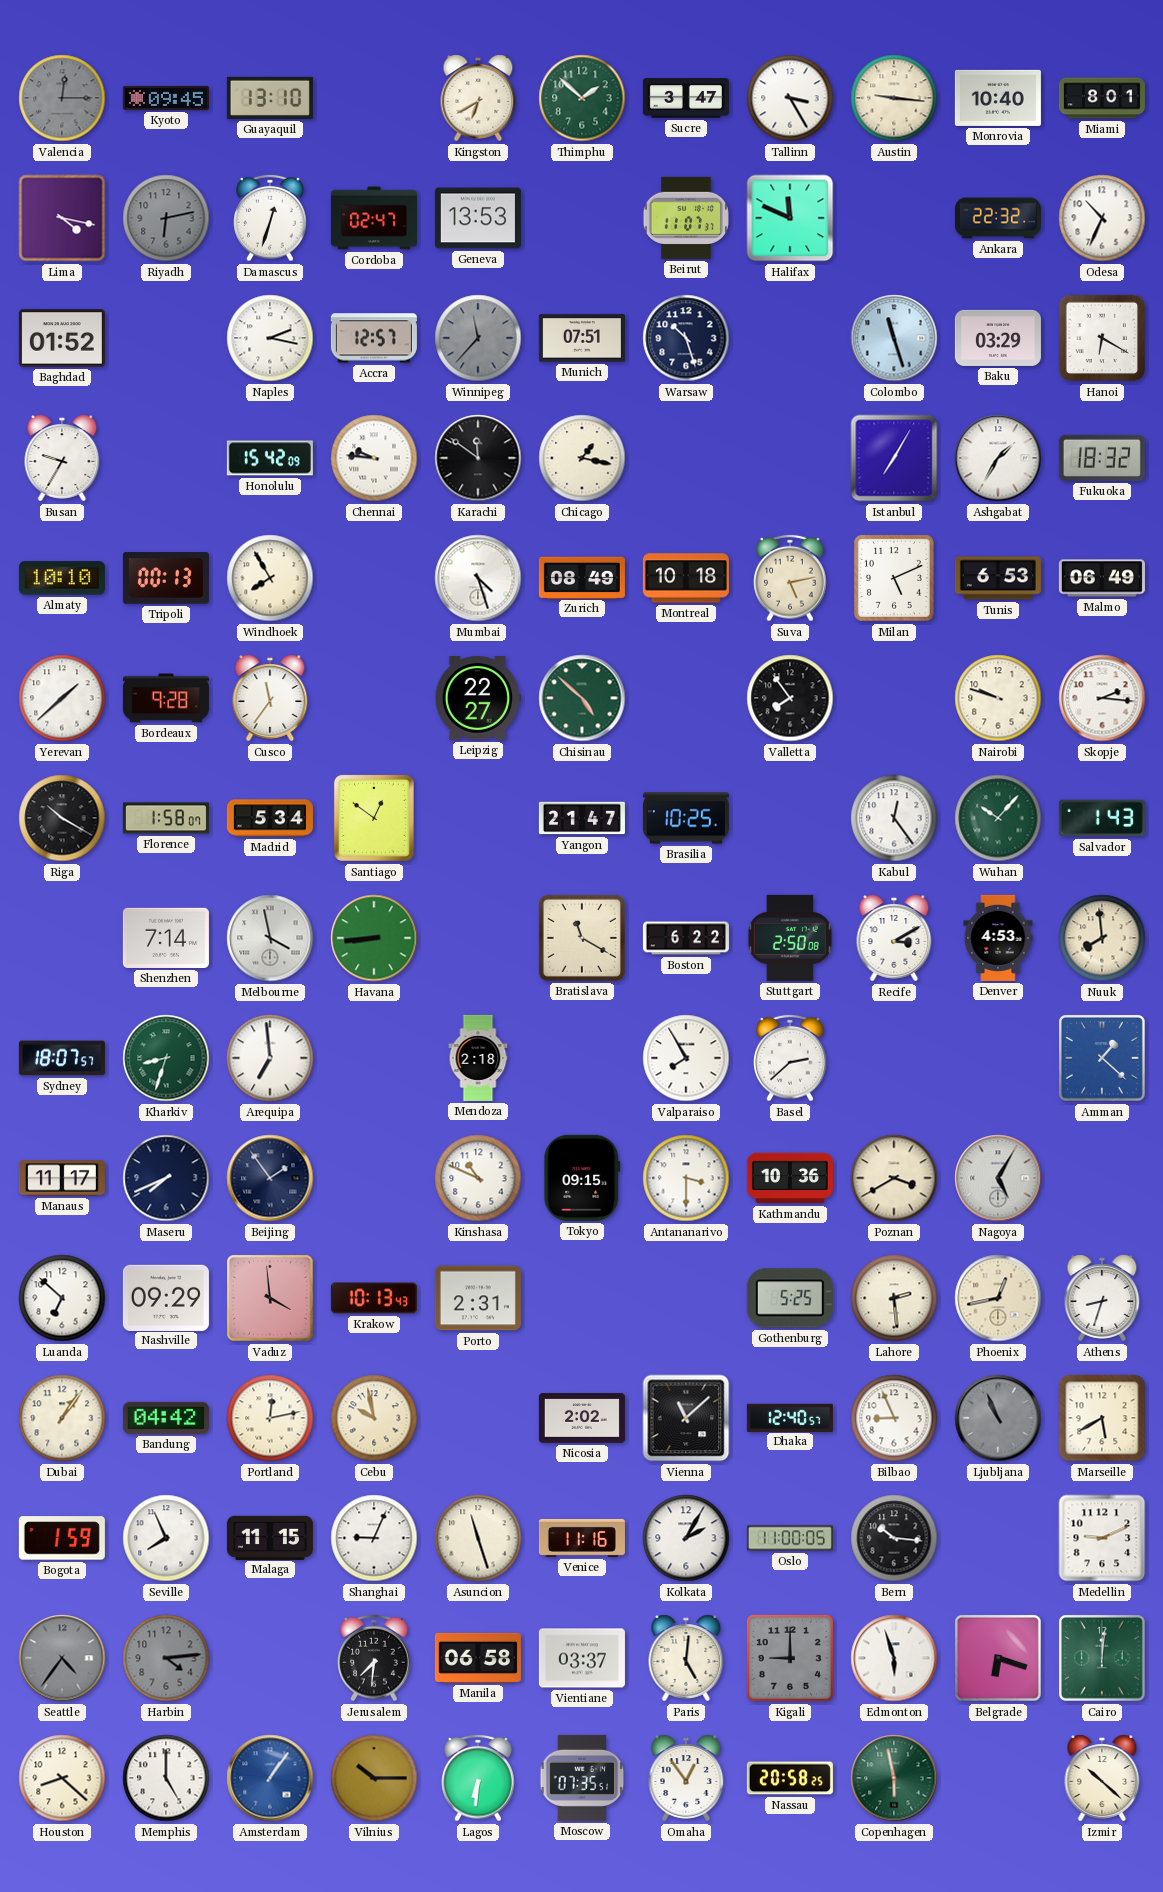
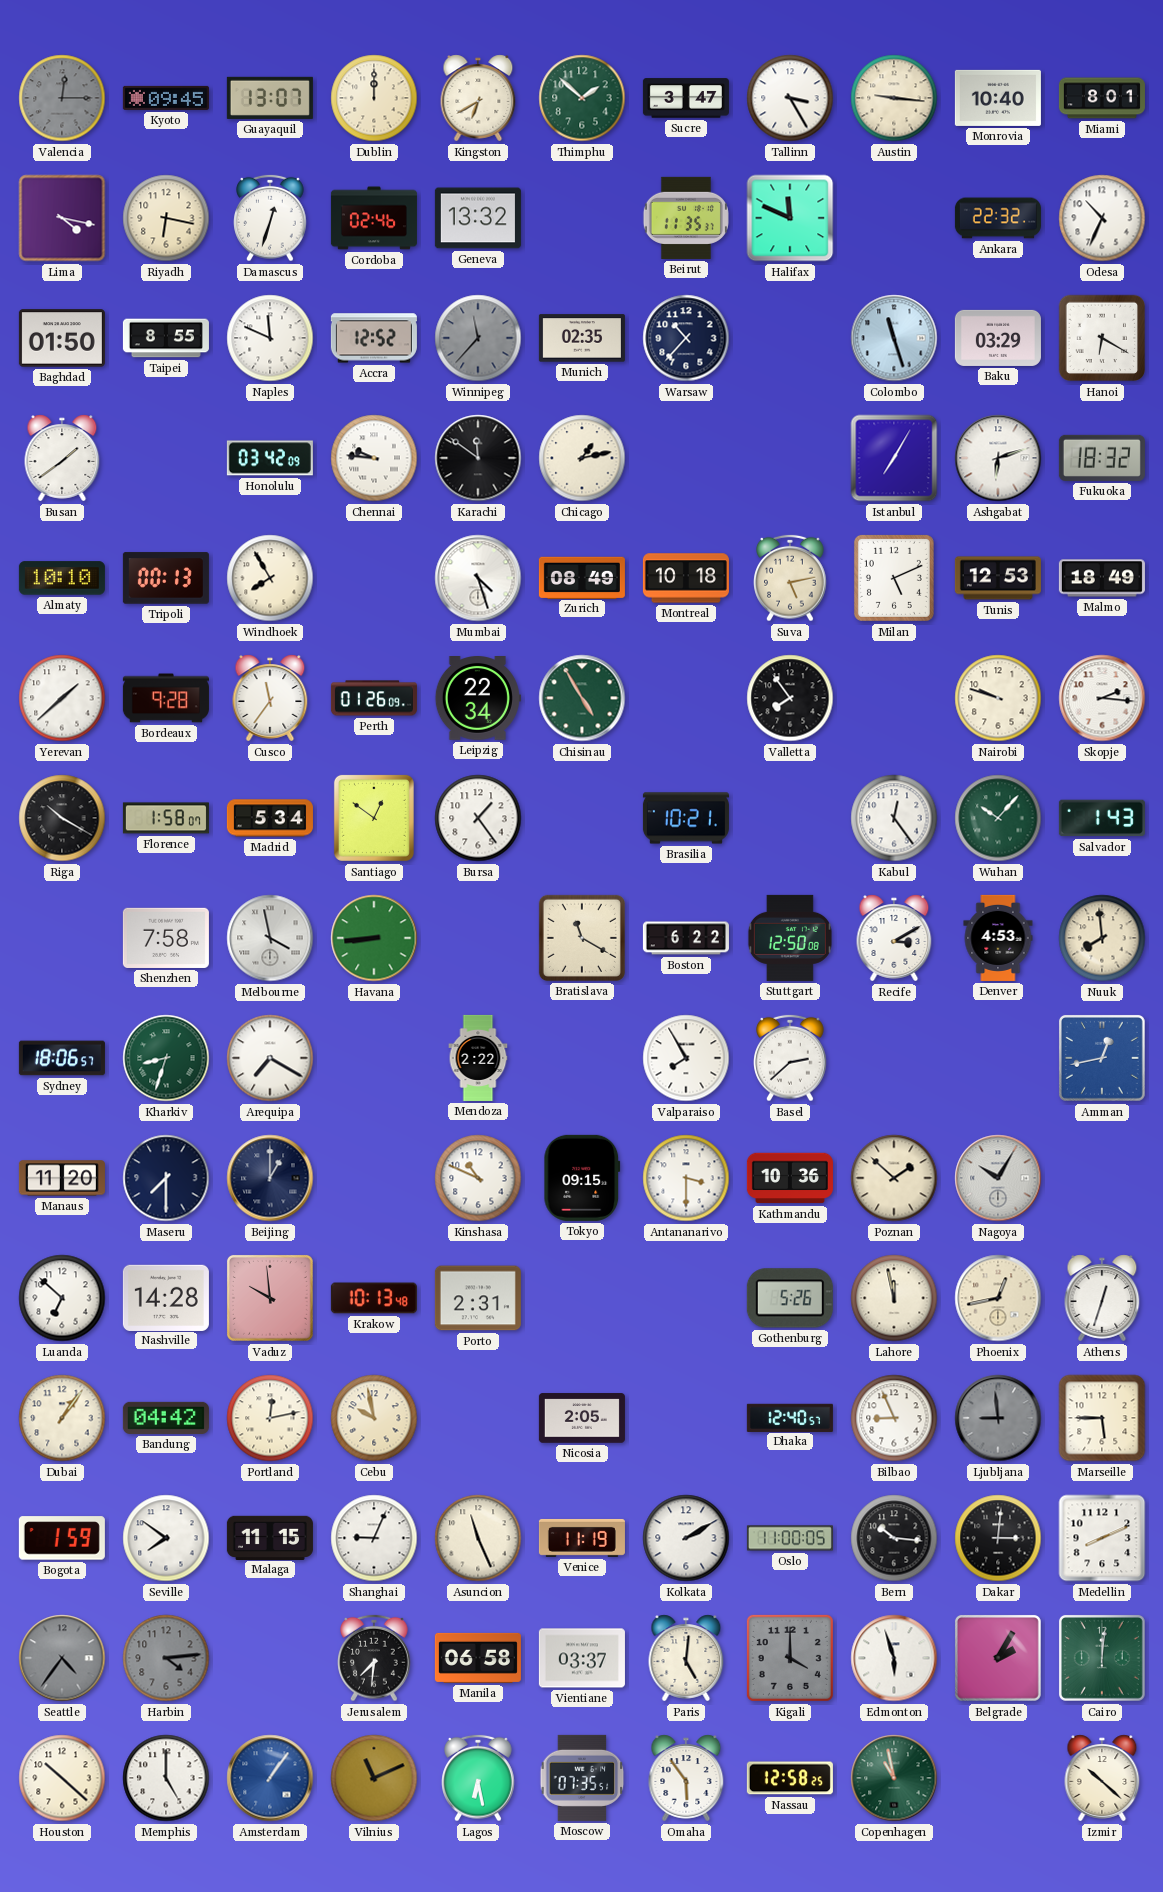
Guayaquil: 13:10 -> 13:07 (270, 98)
Dublin: none -> 12:00 (374, 98)
Riyadh: 6:13 -> 6:17 (166, 218)
Riyadh dial: grey -> cream (166, 218)
Cordoba: 02:47 -> 02:46 (374, 218)
Geneva: 13:53 -> 13:32 (478, 218)
Beirut: 11:07 -> 11:35 (686, 218)
Baghdad: 01:52 -> 01:50 (62, 338)
Taipei: none -> 8:55 (166, 338)
Naples: 2:17 -> 11:49 (270, 338)
Accra: 12:57 -> 12:52 (374, 338)
Munich: 07:51 -> 02:35 (582, 338)
Warsaw: 10:27 -> 10:37 (686, 338)
Busan: 9:35 -> 1:39 (62, 458)
Honolulu: 15:42 -> 03:42 (270, 458)
Chicago: 1:17 -> 1:13 (582, 458)
Ashgabat: 1:35 -> 6:12 (998, 458)
Tunis: 6:53 -> 12:53 (998, 578)
Malmo: 06:49 -> 18:49 (1102, 578)
Perth: none -> 01:26 (374, 698)
Leipzig: 22:27 -> 22:34 (478, 698)
Chisinau: 4:52 -> 4:55 (582, 698)
Bursa: none -> 1:24 (478, 818)
Yangon: 21:47 -> none (582, 818)
Brasilia: 10:25 -> 10:21 (686, 818)
Shenzhen: 7:14 -> 7:58 (166, 938)
Stuttgart: 2:50 -> 12:50 (790, 938)
Sydney: 18:07 -> 18:06 (62, 1058)
Arequipa: 6:59 -> 7:20 (270, 1058)
Mendoza: 2:18 -> 2:22 (478, 1058)
Amman: 1:22 -> 12:43 (1102, 1058)
Manaus: 11:17 -> 11:20 (62, 1178)
Maseru: 7:41 -> 7:30 (166, 1178)
Beijing: 1:54 -> 1:00 (270, 1178)
Poznan: 3:40 -> 1:52 (894, 1178)
Nagoya: 5:05 -> 10:05 (998, 1178)
Nashville: 09:29 -> 14:28 (166, 1297)
Vaduz: 3:59 -> 9:59 (270, 1298)
Krakow: 10:13:43 -> 10:13:48 (374, 1298)
Gothenburg: 5:25 -> 5:26 (790, 1298)
Lahore: 2:29 -> 11:58 (894, 1298)
Athens: 8:33 -> 12:33 (1102, 1298)
Nicosia: 2:02 -> 2:05 (582, 1418)
Vienna: 11:08 -> none (686, 1418)
Ljubljana: 10:56 -> 8:59 (998, 1418)
Marseille: 5:40 -> 5:45 (1102, 1418)
Seville: 7:56 -> 7:51 (166, 1538)
Asuncion: 11:27 -> 11:26 (478, 1538)
Venice: 11:16 -> 11:19 (582, 1538)
Kolkata: 2:05 -> 2:10 (686, 1538)
Dakar: none -> 3:01 (998, 1538)
Medellin: 9:11 -> 8:11 (1102, 1538)
Kigali: 9:00 -> 4:00 (790, 1658)
Belgrade: 6:18 -> 2:05 (998, 1658)
Houston: 8:22 -> 10:22 (62, 1778)
Vilnius: 10:15 -> 11:11 (374, 1778)
Lagos: 6:31 -> 6:28 (478, 1778)
Omaha: 12:54 -> 5:54 (686, 1778)
Nassau: 20:58 -> 12:58 (790, 1778)
Copenhagen: 5:58 -> 10:58 (894, 1778)
